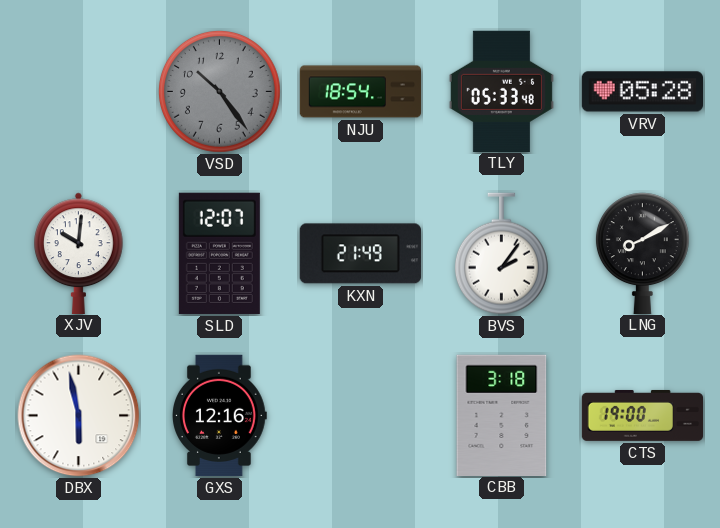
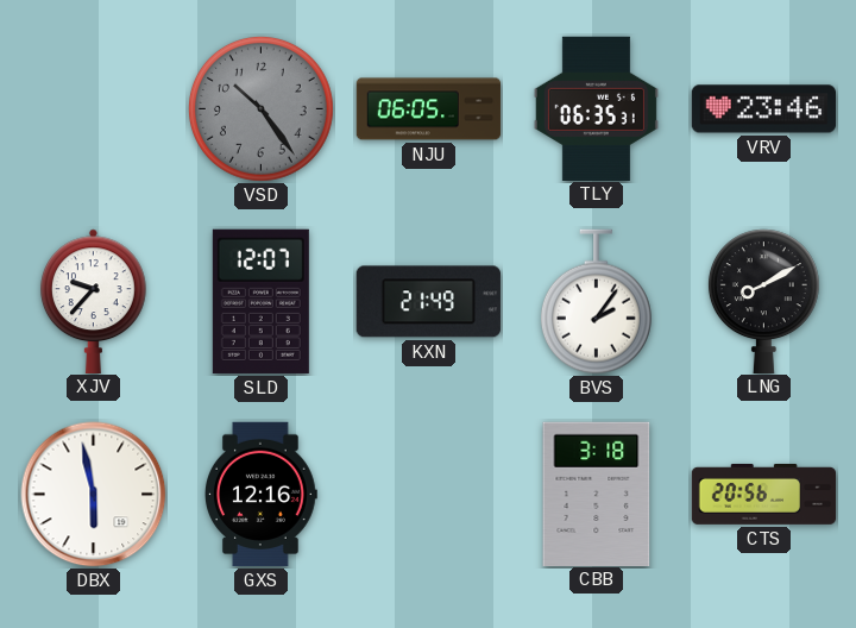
NJU: 18:54 -> 06:05 (429, 109)
TLY: 05:33 -> 06:35 (596, 108)
VRV: 05:28 -> 23:46 (763, 109)
XJV: 10:01 -> 9:37 (94, 301)
CTS: 19:00 -> 20:56 (764, 494)
